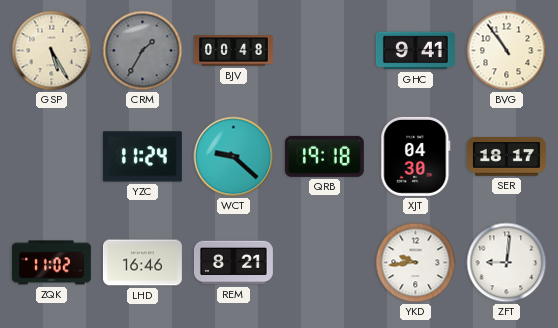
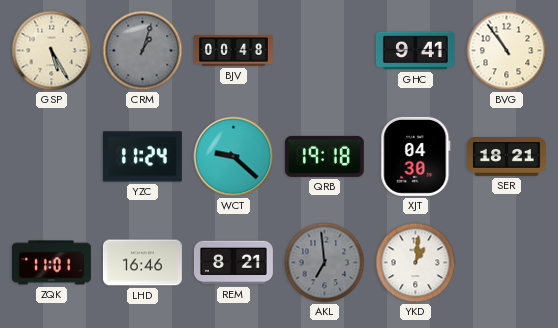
CRM: 1:35 -> 1:03 (143, 51)
SER: 18:17 -> 18:21 (506, 157)
ZQK: 11:02 -> 11:01 (51, 263)
AKL: none -> 6:59 (325, 263)
YKD: 9:44 -> 1:01 (416, 263)
ZFT: 9:01 -> none (507, 263)
